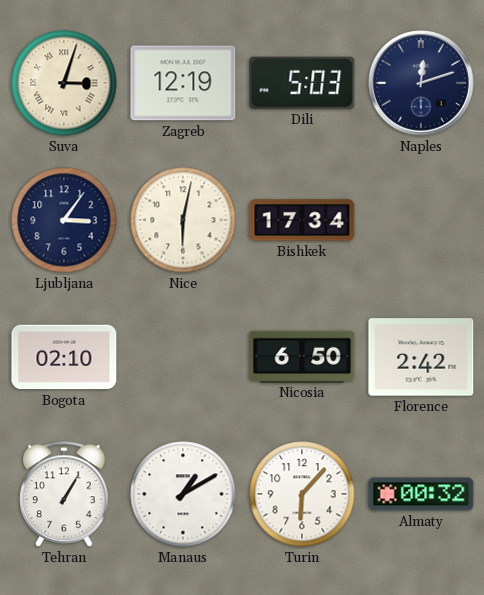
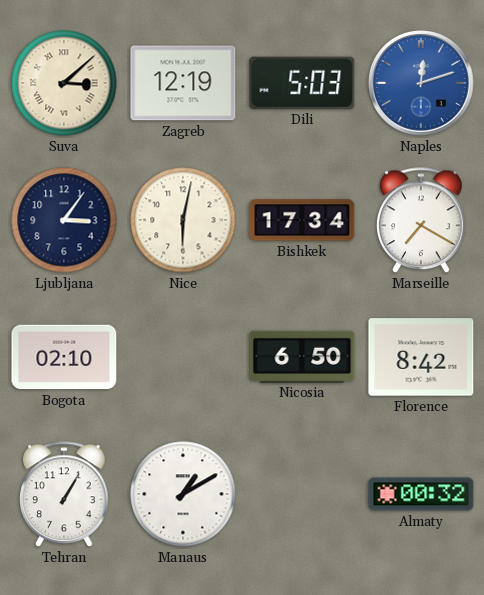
Suva: 3:03 -> 3:08 (64, 83)
Naples dial: navy -> blue (422, 84)
Marseille: none -> 7:20 (422, 221)
Florence: 2:42 -> 8:42 (421, 357)
Turin: 6:07 -> none (302, 494)
